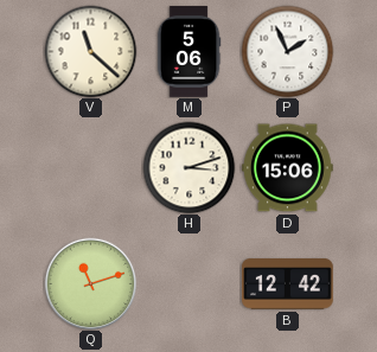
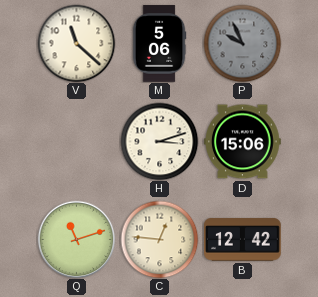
P: 1:56 -> 9:56 (242, 43)
P dial: white -> grey (242, 43)
C: none -> 12:46 (159, 239)
